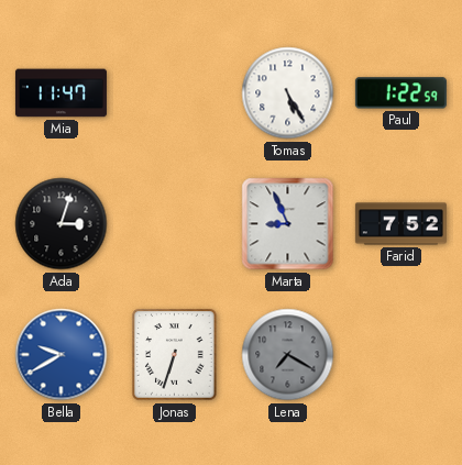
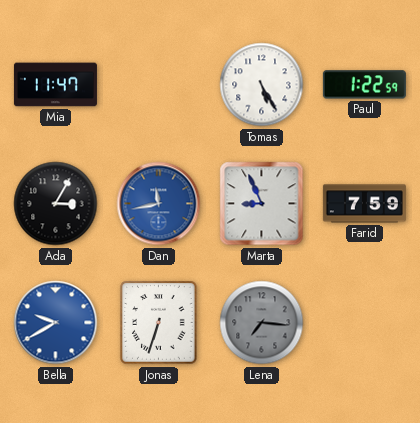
Ada: 3:03 -> 3:05 (56, 204)
Dan: none -> 11:43 (159, 204)
Farid: 7:52 -> 7:59 (364, 204)
Lena: 7:20 -> 7:16 (262, 323)
